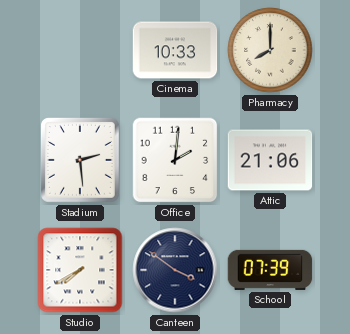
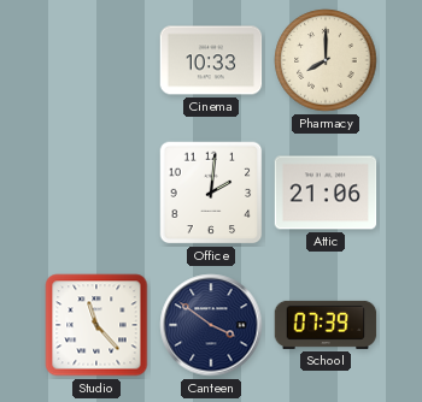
Stadium: 2:29 -> none (80, 160)
Studio: 7:40 -> 11:23 (96, 325)
